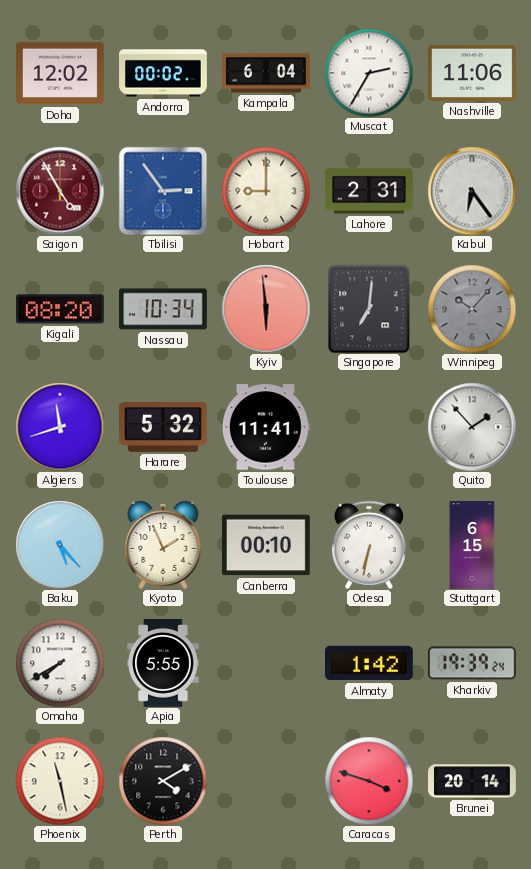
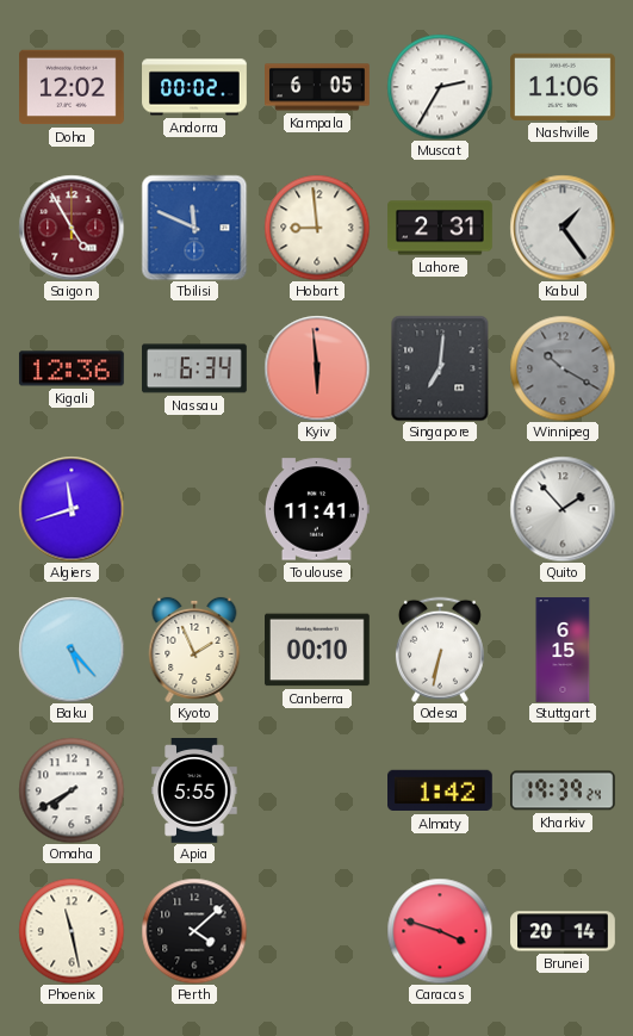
Kampala: 6:04 -> 6:05 (318, 87)
Tbilisi: 2:54 -> 11:49 (194, 228)
Hobart: 9:00 -> 8:59 (317, 228)
Kabul: 6:24 -> 1:24 (563, 228)
Kigali: 08:20 -> 12:36 (72, 368)
Nassau: 10:34 -> 6:34 (196, 368)
Winnipeg: 10:07 -> 10:20 (563, 368)
Harare: 5:32 -> none (164, 427)
Perth: 4:10 -> 4:08 (194, 931)
